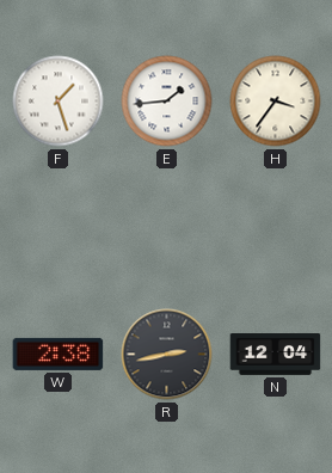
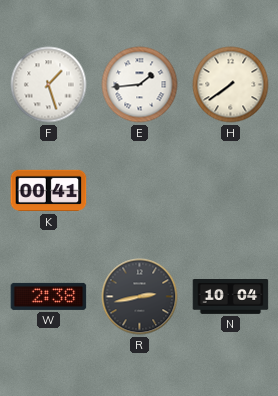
H: 3:36 -> 7:39 (231, 85)
K: none -> 00:41 (49, 191)
N: 12:04 -> 10:04 (231, 297)
